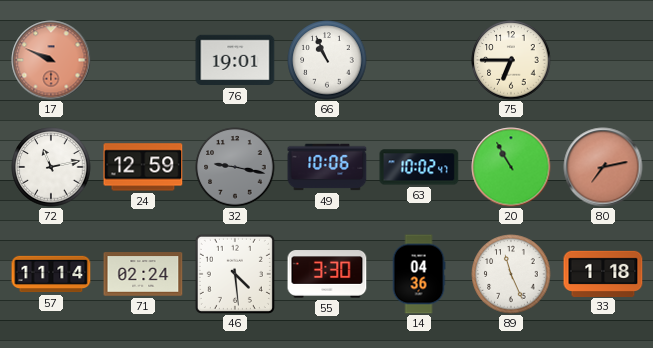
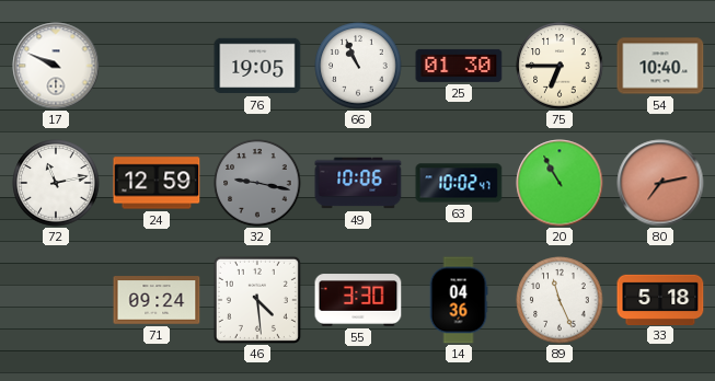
17 dial: salmon -> white (56, 66)
76: 19:01 -> 19:05 (257, 66)
25: none -> 01:30 (459, 66)
54: none -> 10:40 (660, 66)
57: 11:14 -> none (51, 274)
71: 02:24 -> 09:24 (157, 300)
33: 1:18 -> 5:18 (660, 299)
